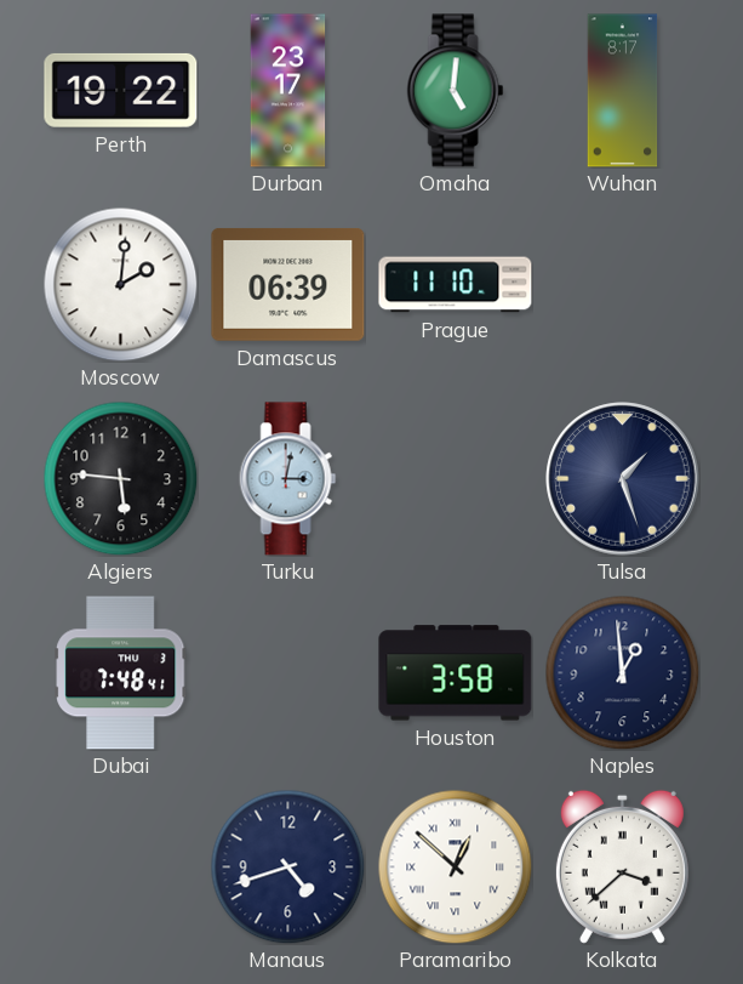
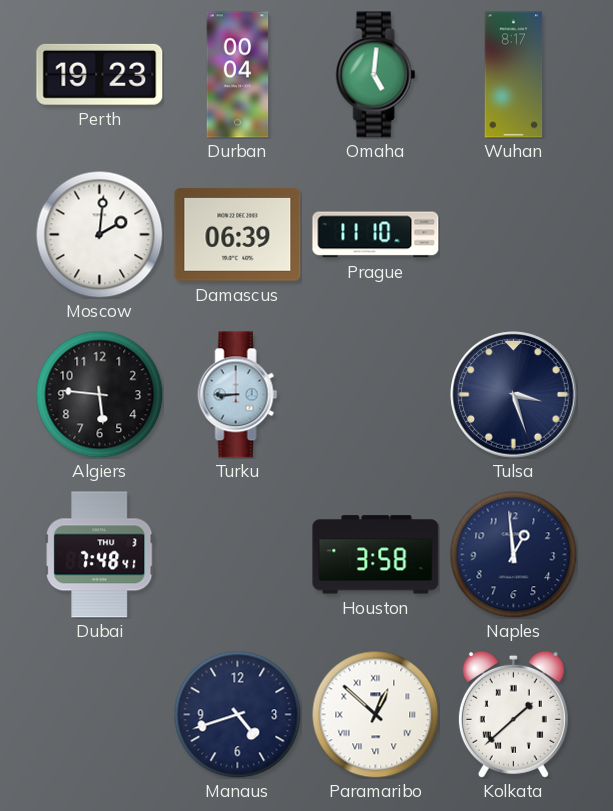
Perth: 19:22 -> 19:23 (100, 74)
Durban: 23:17 -> 00:04 (238, 75)
Turku: 3:02 -> 8:45 (238, 395)
Tulsa: 1:27 -> 3:27 (514, 395)
Kolkata: 3:38 -> 1:38 (513, 714)
